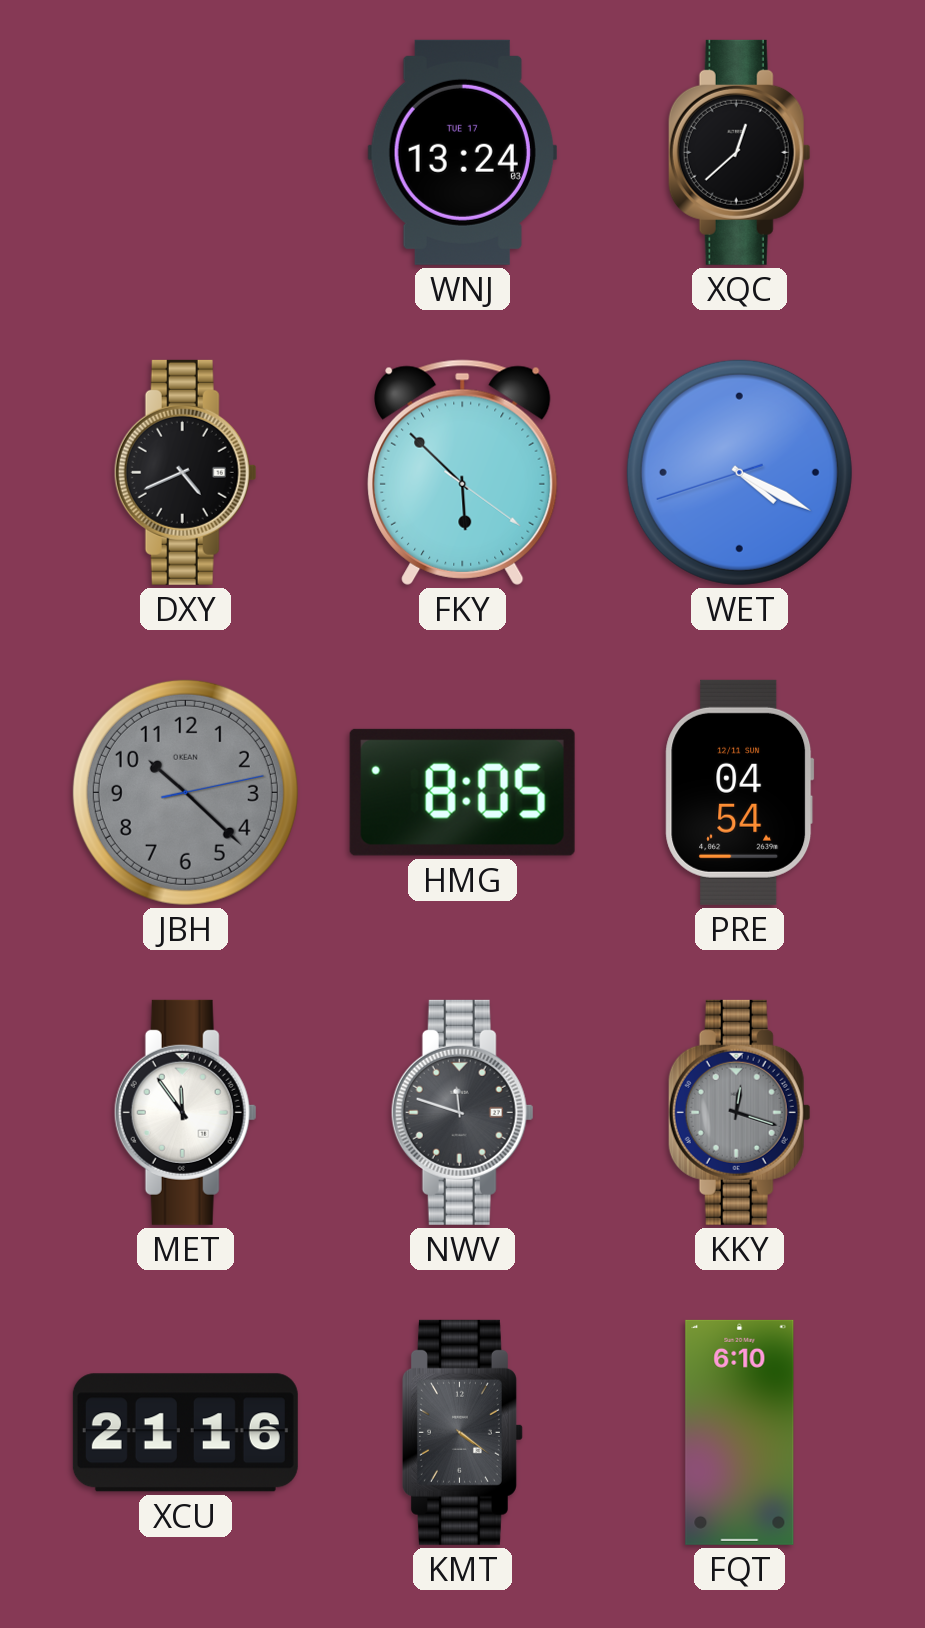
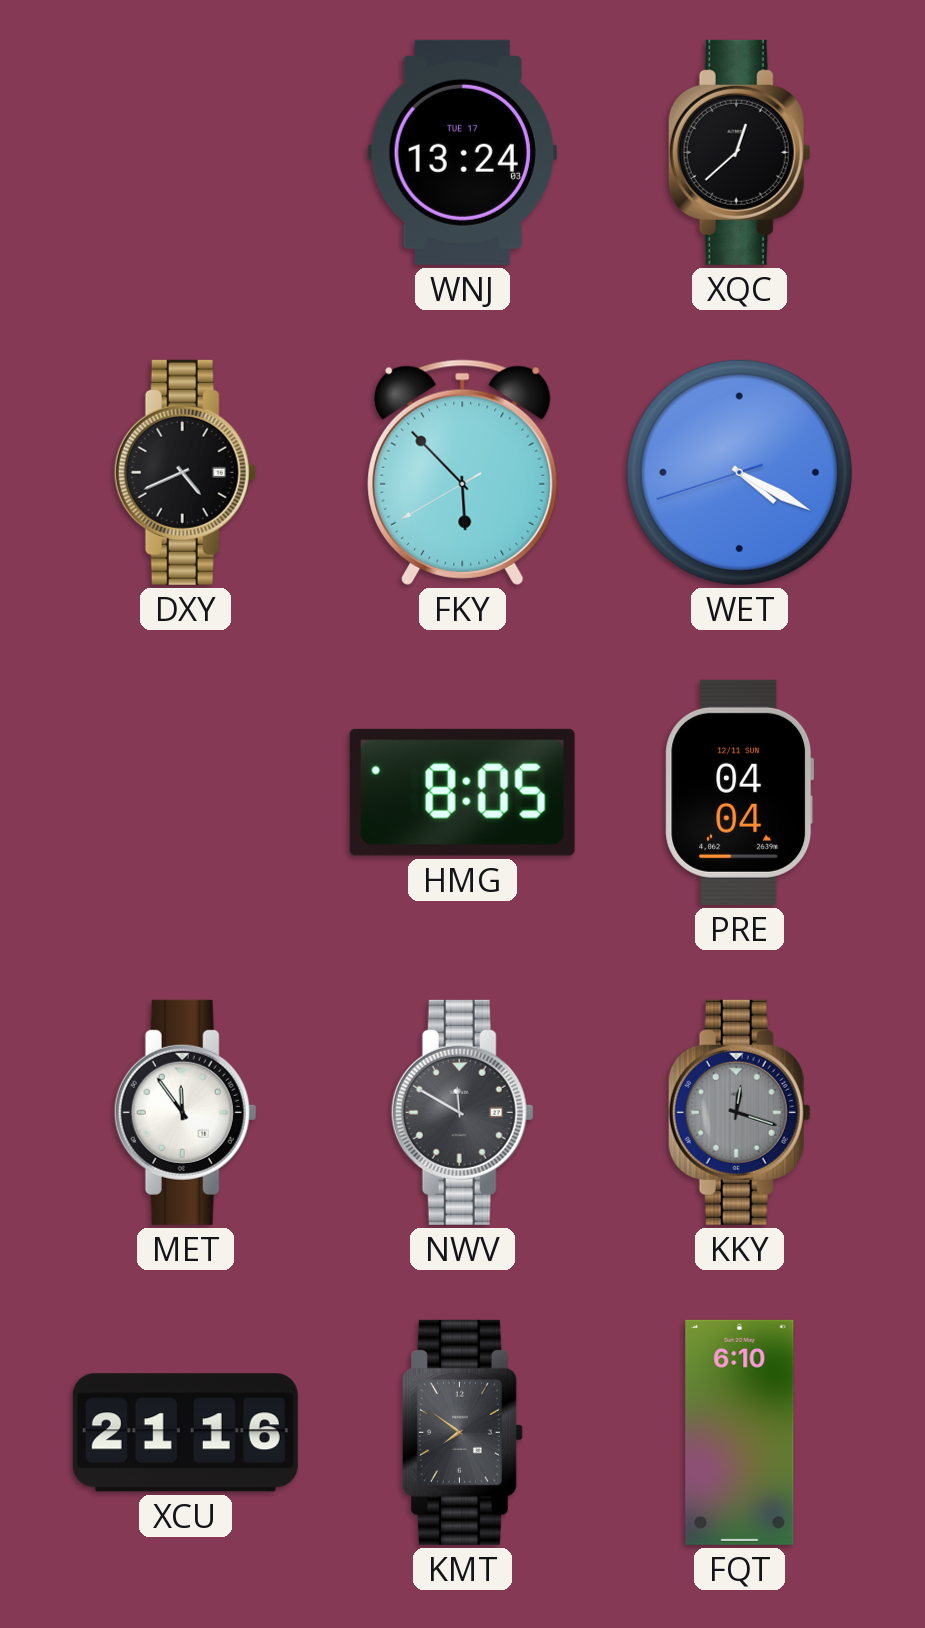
FKY: 5:52:21 -> 5:52:40 (463, 472)
JBH: 10:22 -> none (185, 792)
PRE: 04:54 -> 04:04 (740, 792)
NWV: 11:48 -> 11:50 (462, 1112)
KMT: 4:21 -> 7:51 (462, 1432)
